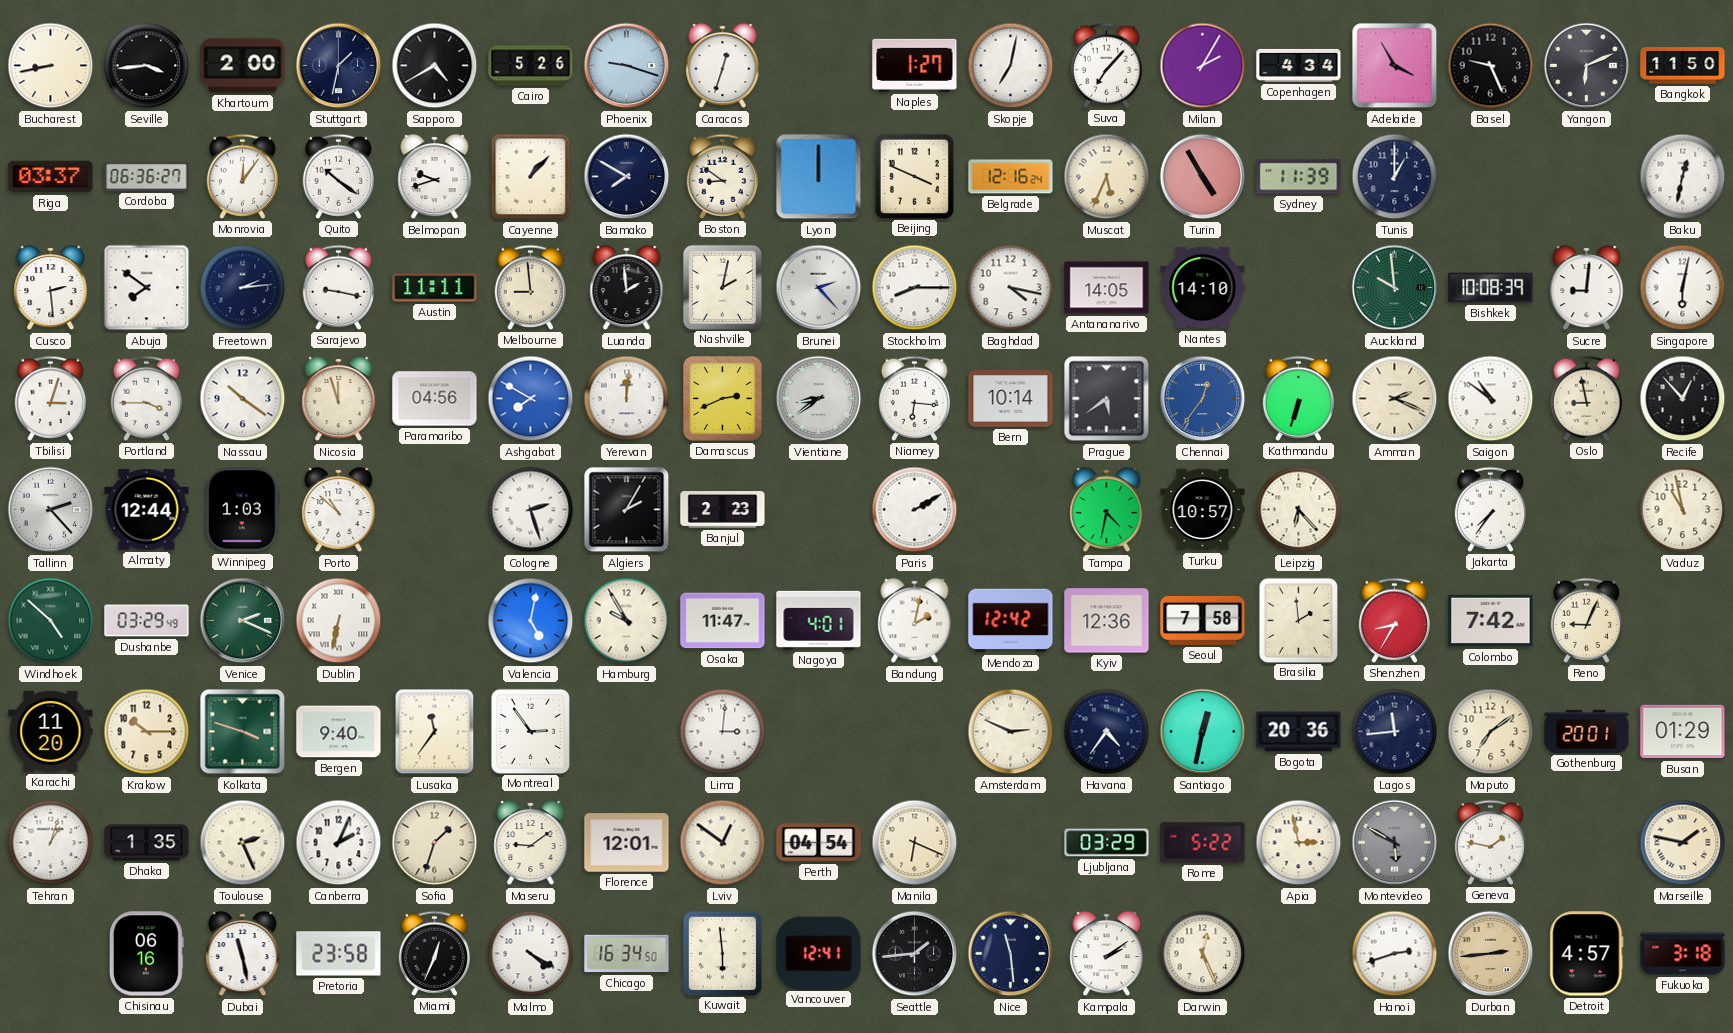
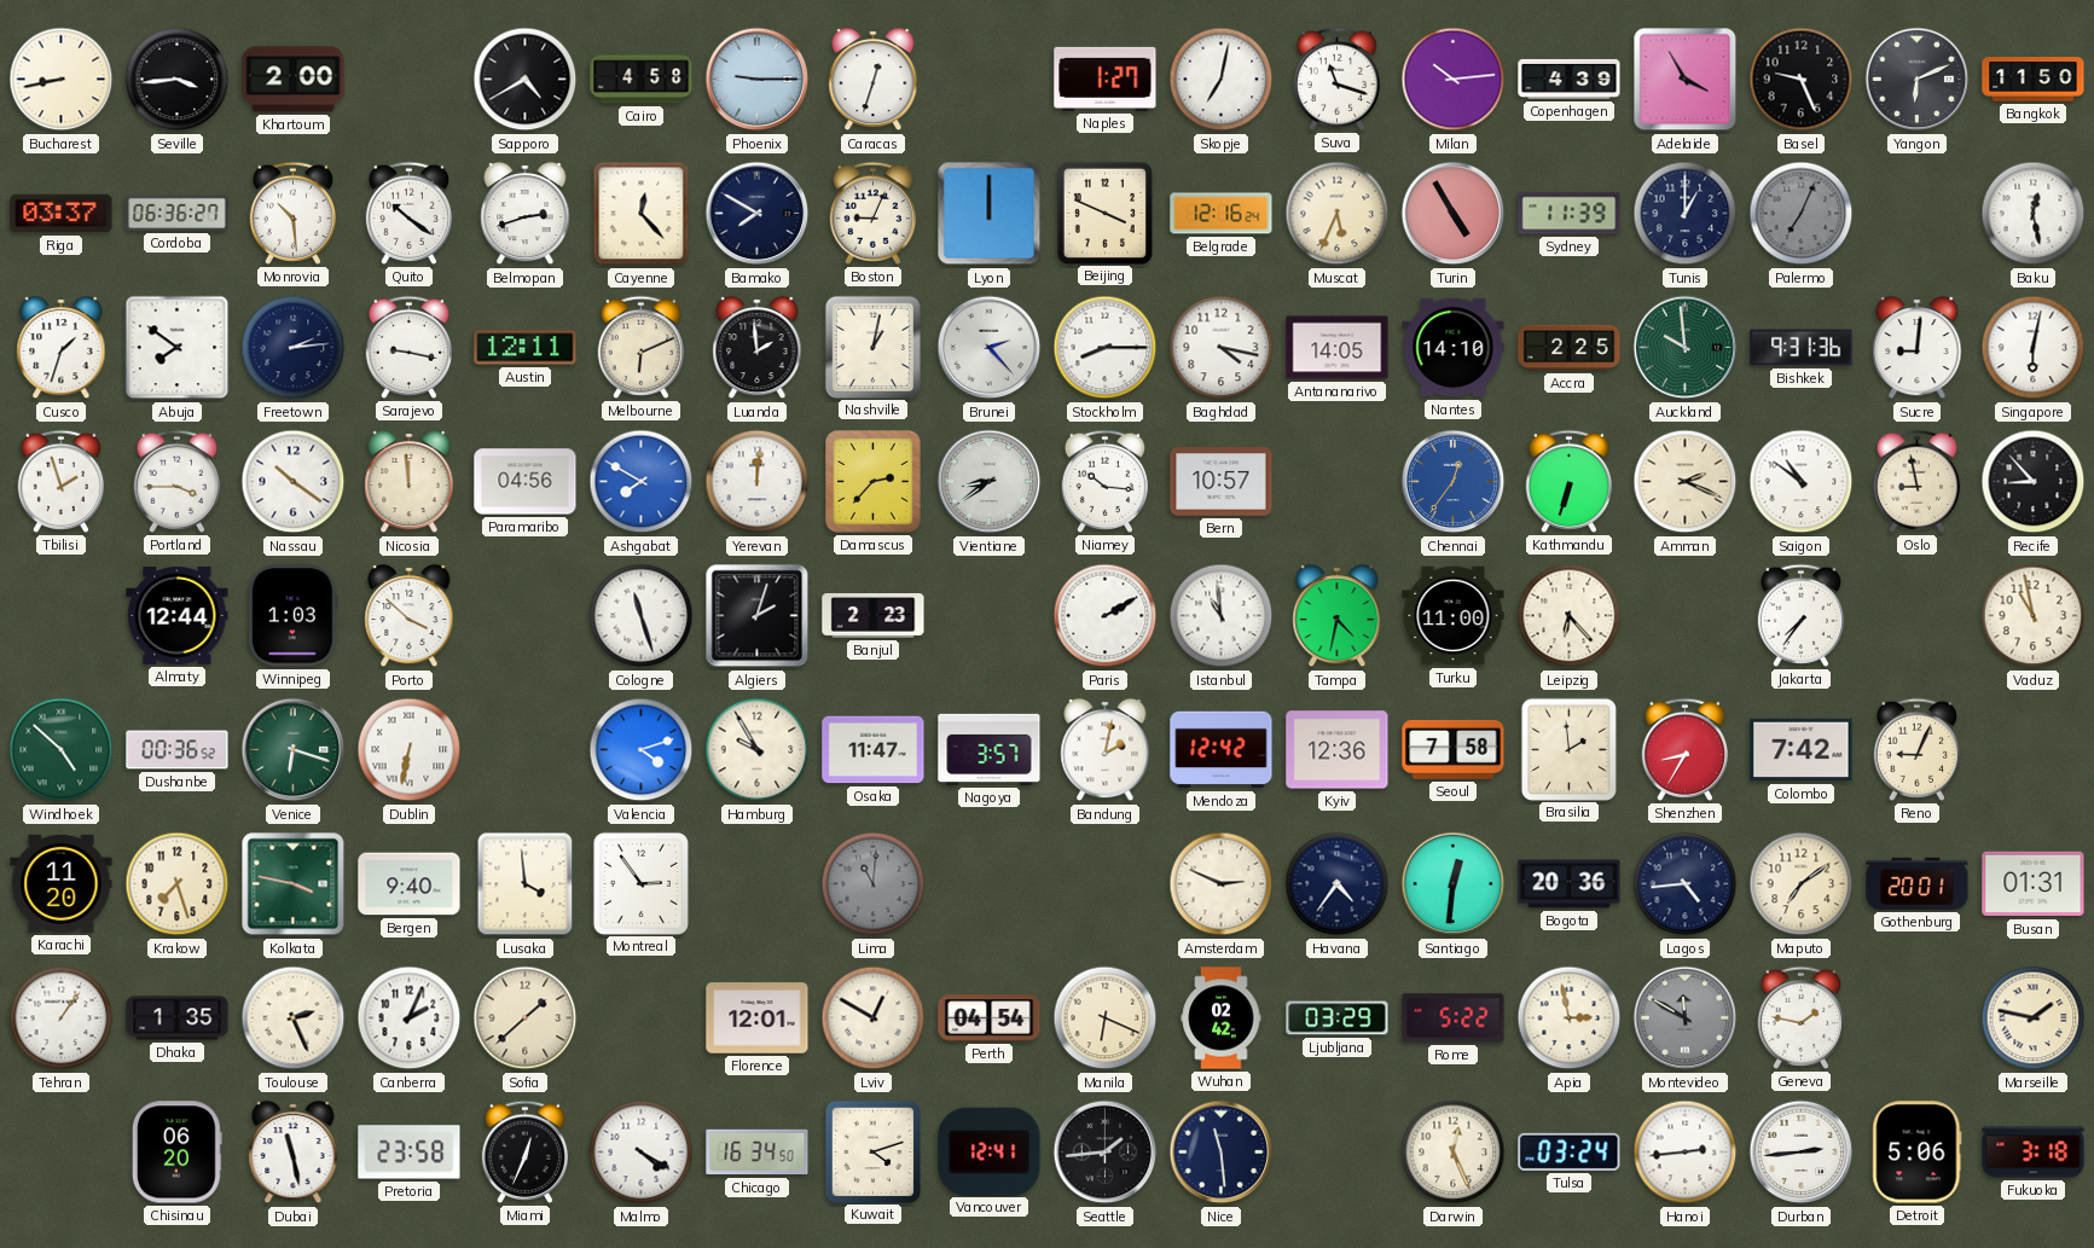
Stuttgart: 1:32 -> none (339, 66)
Cairo: 5:26 -> 4:58 (642, 80)
Phoenix: 9:18 -> 9:15 (758, 80)
Suva: 7:07 -> 11:18 (1336, 79)
Milan: 2:05 -> 10:14 (1454, 80)
Copenhagen: 4:34 -> 4:39 (1570, 79)
Monrovia: 12:06 -> 10:29 (292, 213)
Belmopan: 9:42 -> 2:42 (526, 214)
Cayenne: 1:07 -> 12:23 (642, 214)
Boston: 8:51 -> 9:04 (872, 213)
Palermo: none -> 7:04 (1802, 214)
Baku: 12:32 -> 12:28 (2034, 214)
Cusco: 2:29 -> 1:33 (62, 348)
Austin: 11:11 -> 12:11 (526, 348)
Melbourne: 8:59 -> 6:11 (640, 347)
Nashville: 2:02 -> 1:02 (872, 347)
Accra: none -> 2:25 (1570, 348)
Bishkek: 10:08 -> 9:31 (1802, 348)
Tbilisi: 3:03 -> 1:57 (60, 481)
Nicosia: 11:57 -> 11:59 (410, 482)
Damascus: 2:41 -> 2:37 (874, 482)
Niamey: 6:16 -> 10:16 (1104, 481)
Bern: 10:14 -> 10:57 (1222, 482)
Prague: 5:39 -> none (1107, 399)
Recife: 12:53 -> 8:53 (2034, 482)
Tallinn: 2:23 -> none (51, 510)
Porto: 10:52 -> 3:52 (410, 616)
Cologne: 2:27 -> 11:27 (642, 616)
Algiers: 2:05 -> 2:03 (758, 616)
Istanbul: none -> 10:59 (1222, 616)
Turku: 10:57 -> 11:00 (1454, 616)
Dushanbe: 03:29 -> 00:36 (178, 750)
Venice: 2:19 -> 6:18 (294, 750)
Valencia: 5:02 -> 4:12 (642, 750)
Nagoya: 4:01 -> 3:57 (990, 749)
Krakow: 10:15 -> 7:27 (178, 884)
Kolkata: 3:48 -> 3:47 (294, 884)
Lusaka: 11:36 -> 3:59 (526, 884)
Lima: 3:01 -> 11:01 (874, 884)
Lima dial: white -> grey (874, 884)
Santiago: 12:32 -> 12:31 (1454, 884)
Lagos: 11:44 -> 4:44 (1686, 884)
Busan: 01:29 -> 01:31 (2034, 884)
Tehran: 1:03 -> 1:06 (62, 1018)
Sofia: 1:33 -> 1:38 (526, 1018)
Maseru: 9:09 -> none (531, 843)
Lviv: 12:51 -> 12:50 (874, 1018)
Wuhan: none -> 02:42 (1222, 1018)
Montevideo: 5:50 -> 11:50 (1686, 1018)
Chisinau: 06:16 -> 06:20 (176, 1153)
Kuwait: 5:59 -> 4:12 (872, 1151)
Kampala: 2:09 -> none (1107, 954)
Tulsa: none -> 03:24 (1570, 1151)
Hanoi: 2:42 -> 2:44 (1686, 1153)
Durban dial: champagne -> white (1802, 1153)
Detroit: 4:57 -> 5:06 (1918, 1153)
